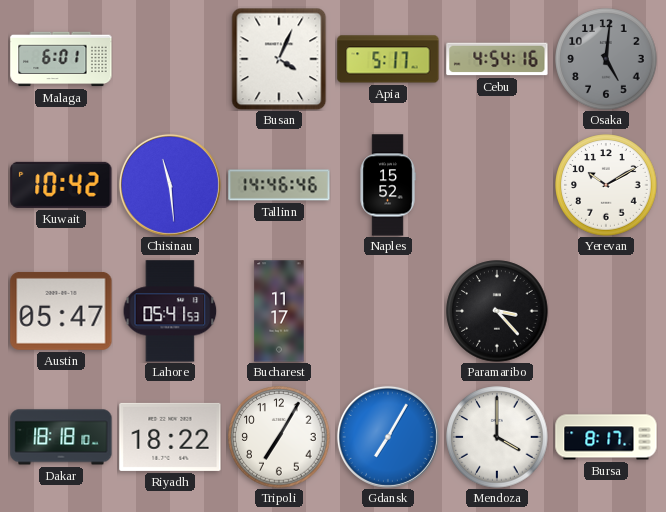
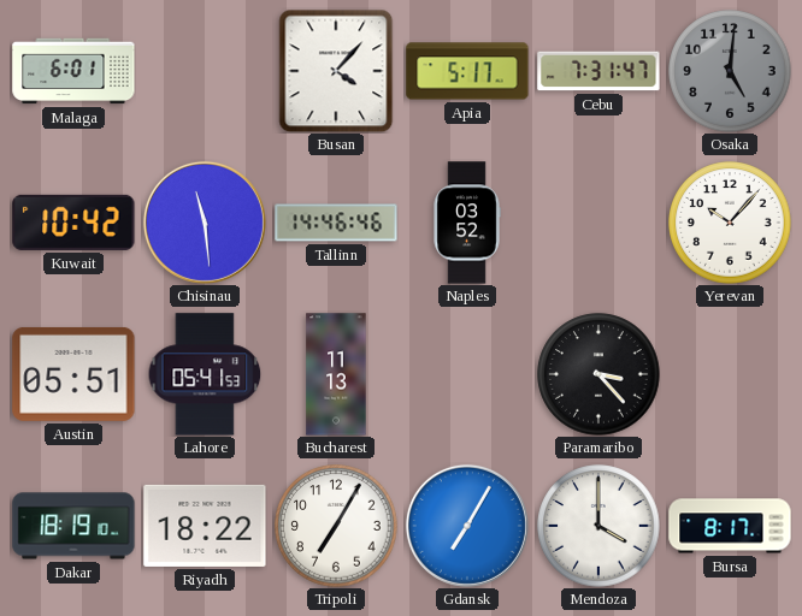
Busan: 4:04 -> 4:07 (336, 71)
Cebu: 4:54 -> 7:31 (598, 71)
Naples: 15:52 -> 03:52 (467, 223)
Yerevan: 10:10 -> 10:07 (730, 223)
Austin: 05:47 -> 05:51 (73, 374)
Bucharest: 11:17 -> 11:13 (336, 374)
Dakar: 18:18 -> 18:19 (73, 526)
